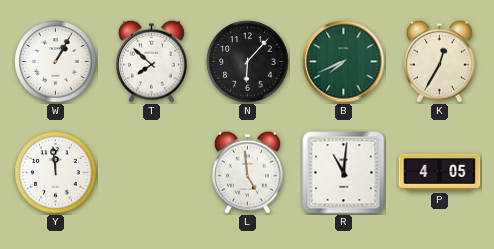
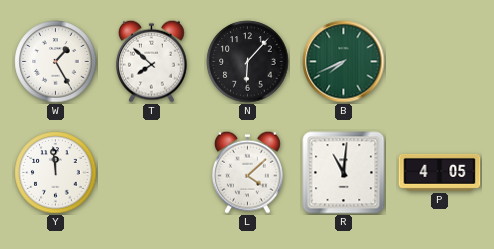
W: 1:05 -> 1:25 (56, 62)
K: 12:35 -> none (440, 61)
L: 4:59 -> 4:08 (248, 172)
